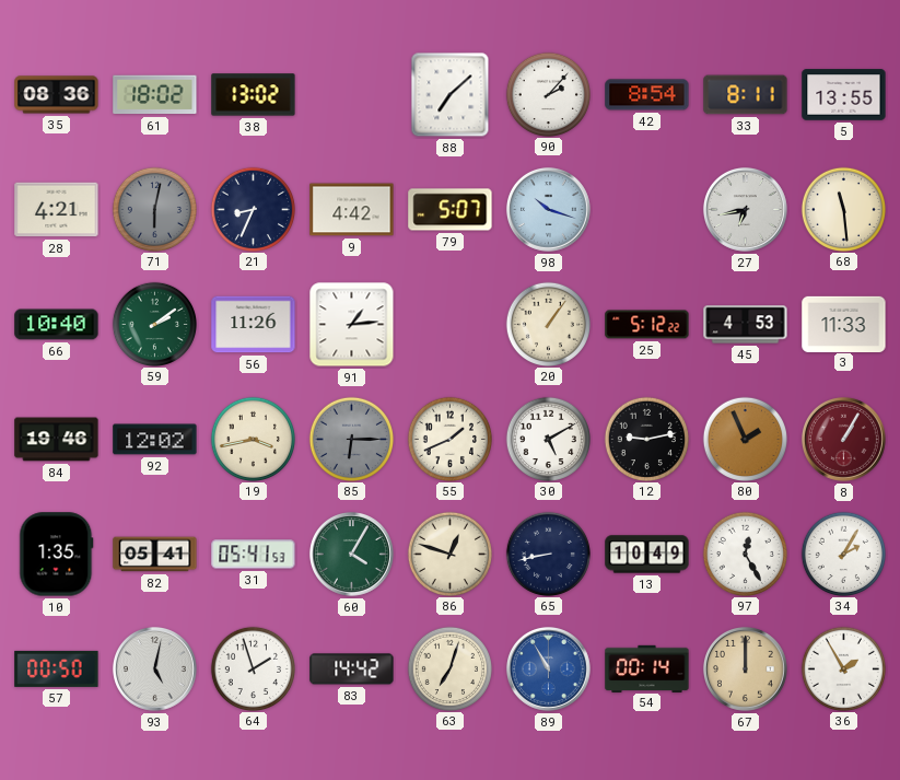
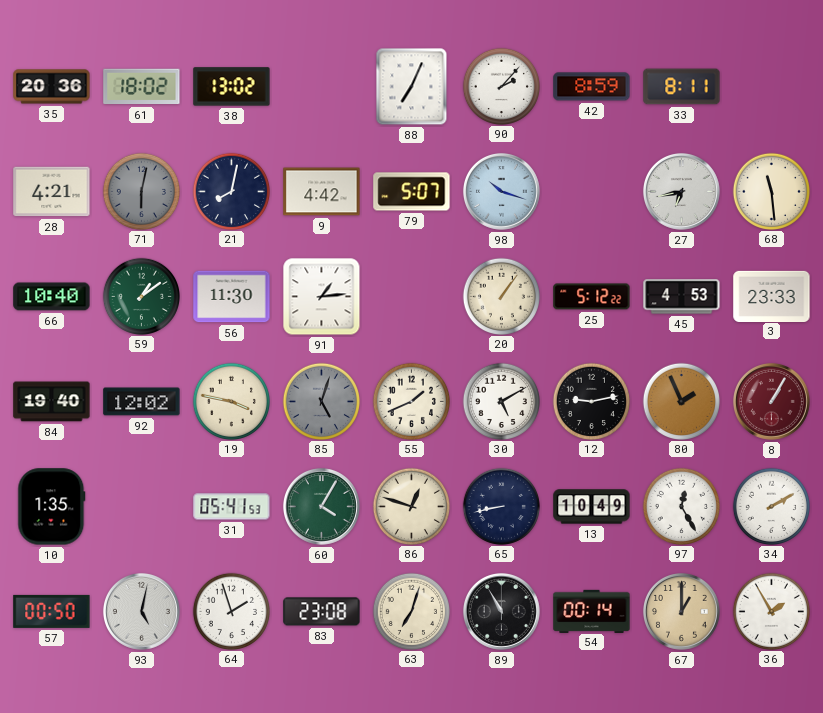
35: 08:36 -> 20:36 (52, 87)
88: 7:08 -> 7:04 (412, 87)
42: 8:54 -> 8:59 (592, 87)
5: 13:55 -> none (844, 95)
21: 8:34 -> 8:02 (231, 191)
59: 2:09 -> 1:09 (141, 296)
56: 11:26 -> 11:30 (232, 297)
3: 11:33 -> 23:33 (772, 296)
84: 19:46 -> 19:40 (52, 402)
19: 3:43 -> 3:47 (231, 401)
85: 6:15 -> 5:03 (321, 401)
82: 05:41 -> none (155, 555)
34: 2:05 -> 2:10 (771, 506)
83: 14:42 -> 23:08 (322, 612)
89 dial: blue -> black (501, 611)
67: 12:00 -> 1:00 (681, 611)
